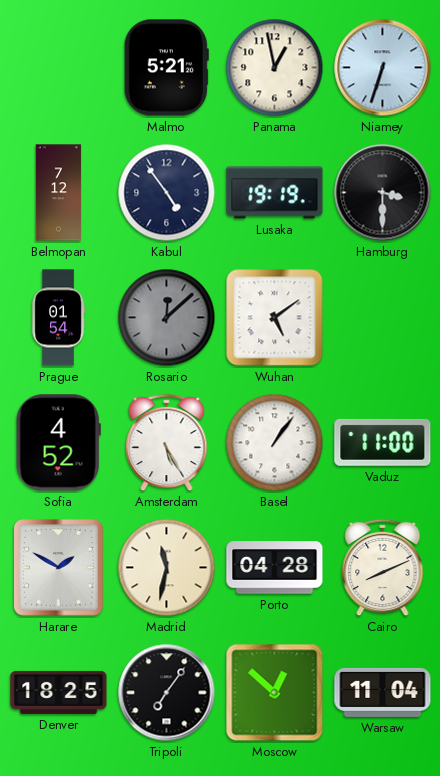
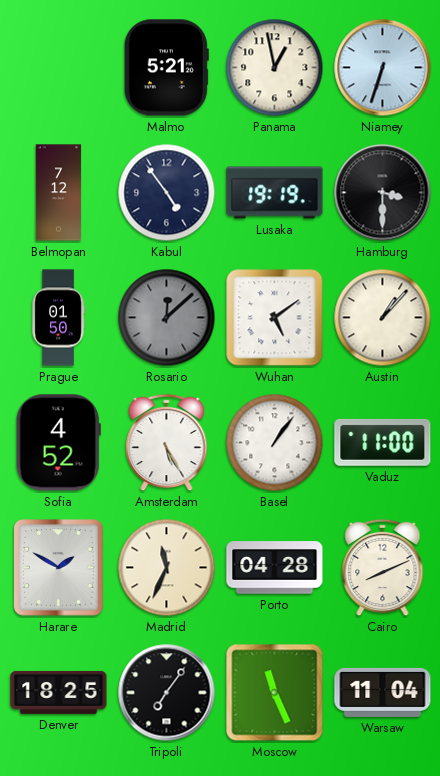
Prague: 01:54 -> 01:50 (58, 318)
Austin: none -> 1:07 (383, 318)
Madrid: 11:32 -> 11:34 (167, 568)
Moscow: 12:52 -> 11:26 (275, 693)
